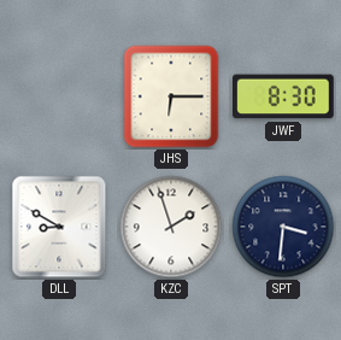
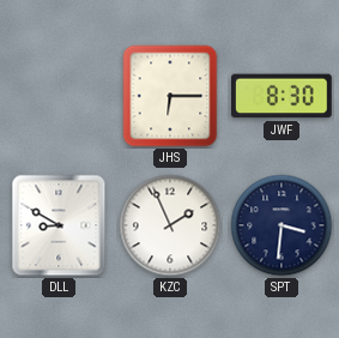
KZC: 1:57 -> 1:56 (170, 225)
